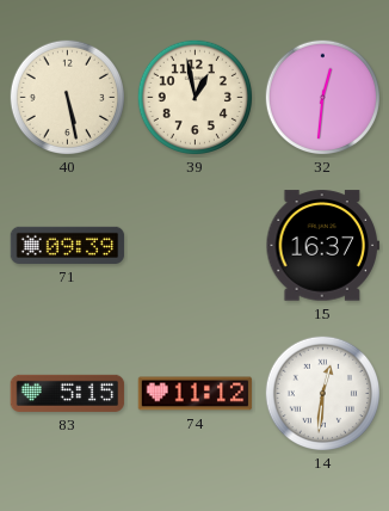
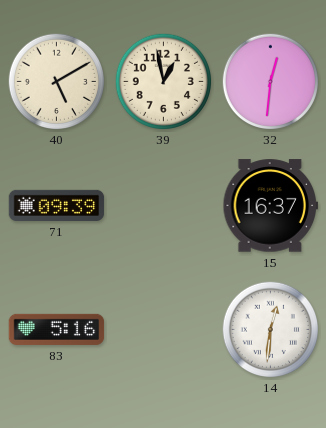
40: 5:28 -> 5:10 (56, 81)
83: 5:15 -> 5:16 (57, 329)
74: 11:12 -> none (196, 394)
